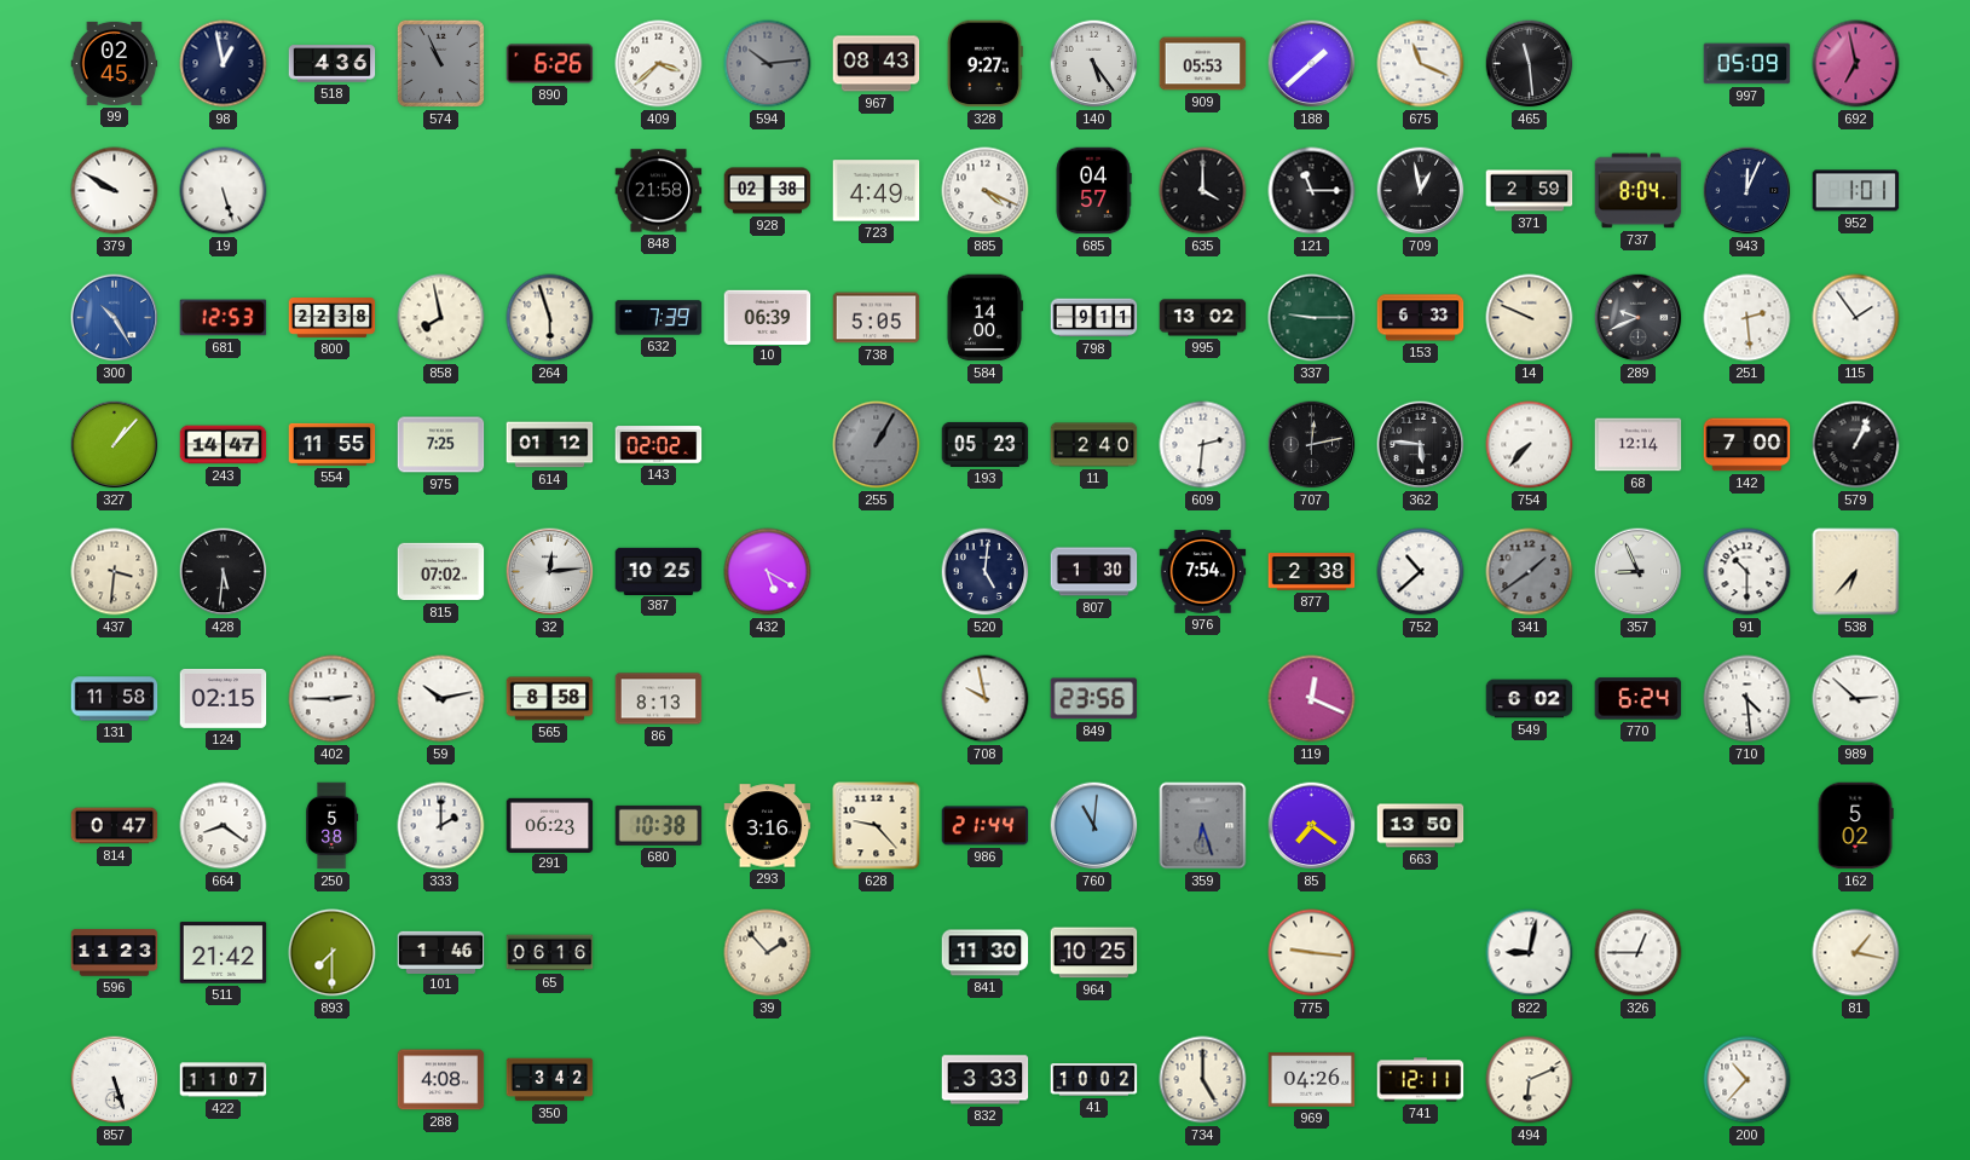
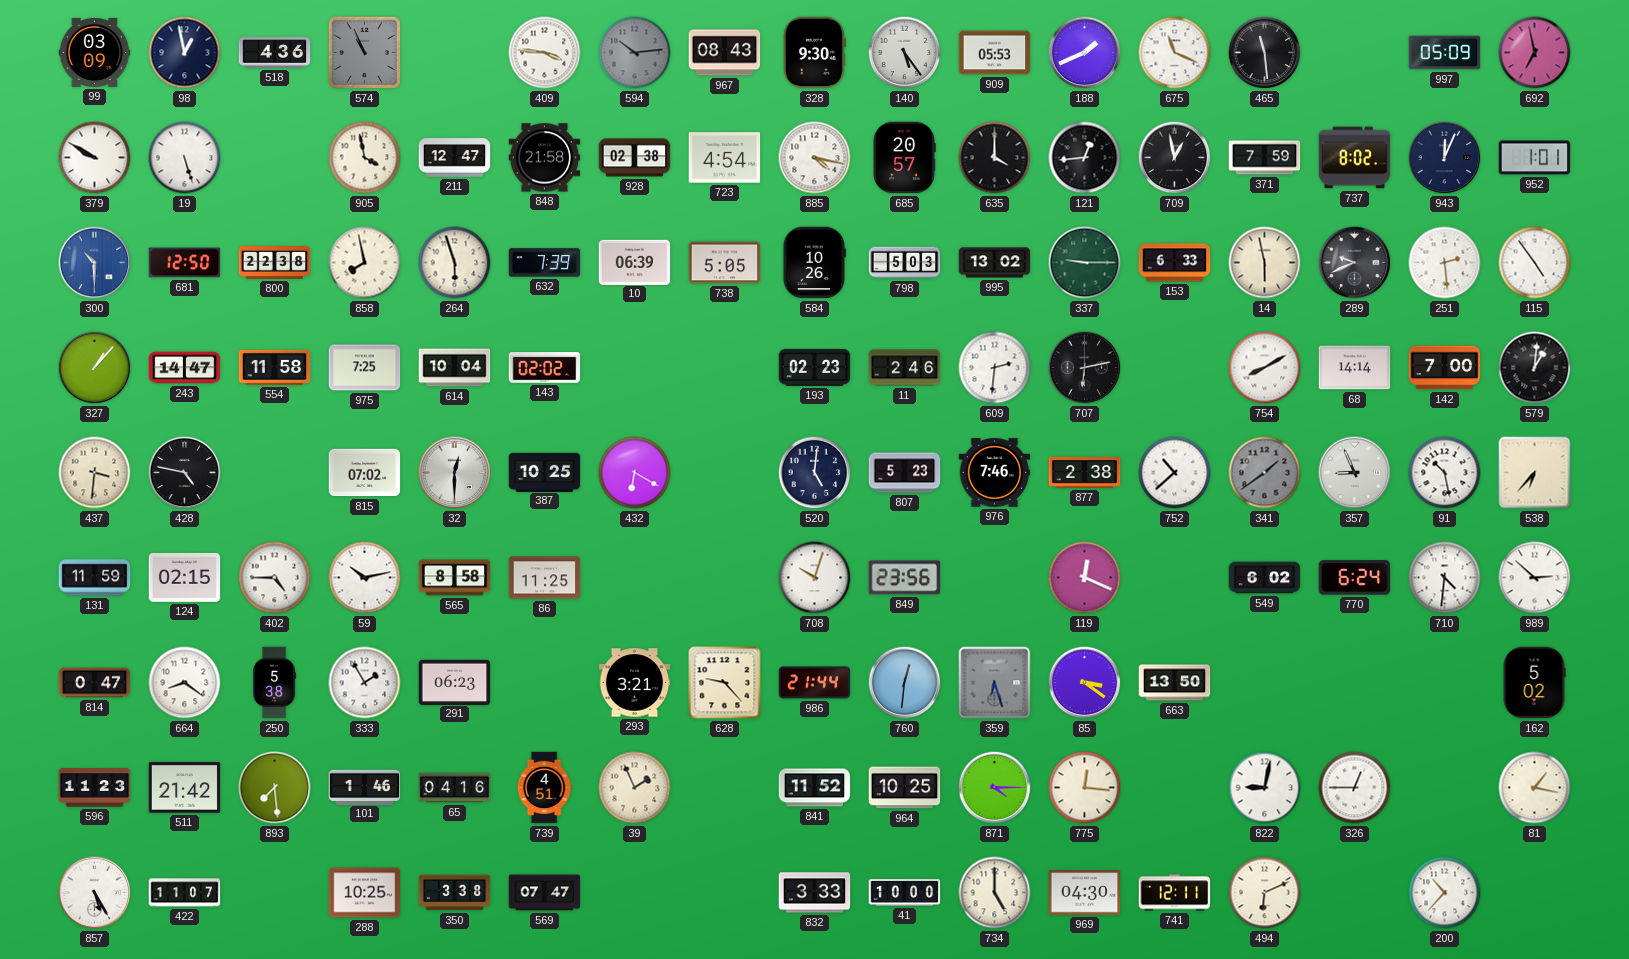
99: 02:45 -> 03:09 (95, 52)
890: 6:26 -> none (550, 64)
409: 3:38 -> 3:46 (545, 53)
328: 9:27 -> 9:30 (814, 53)
188: 1:38 -> 1:41 (1085, 53)
905: none -> 3:58 (365, 158)
211: none -> 12:47 (455, 158)
723: 4:49 -> 4:54 (725, 158)
885: 4:19 -> 4:17 (815, 158)
685: 04:57 -> 20:57 (904, 158)
121: 11:15 -> 12:44 (1085, 158)
371: 2:59 -> 7:59 (1265, 158)
737: 8:04 -> 8:02 (1355, 158)
300: 10:25 -> 10:30 (95, 263)
681: 12:53 -> 12:50 (185, 263)
584: 14:00 -> 10:26 (814, 263)
798: 9:11 -> 5:03 (905, 263)
14: 9:49 -> 5:58 (1265, 263)
115: 1:54 -> 4:54 (1535, 263)
554: 11:55 -> 11:58 (275, 367)
614: 01:12 -> 10:04 (455, 368)
255: 1:05 -> none (877, 445)
193: 05:23 -> 02:23 (815, 367)
11: 2:40 -> 2:46 (905, 368)
707: 12:13 -> 6:13 (1085, 368)
362: 5:46 -> none (1421, 445)
754: 7:37 -> 8:10 (1265, 368)
68: 12:14 -> 14:14 (1355, 368)
579: 1:04 -> 1:01 (1535, 368)
428: 5:31 -> 4:47 (185, 473)
32: 12:14 -> 12:30 (455, 473)
432: 5:20 -> 6:20 (635, 473)
807: 1:30 -> 5:23 (905, 473)
976: 7:54 -> 7:46 (995, 473)
91: 10:30 -> 10:28 (1445, 473)
131: 11:58 -> 11:59 (95, 578)
402: 2:45 -> 4:45 (275, 578)
86: 8:13 -> 11:25 (545, 578)
708: 9:58 -> 10:03 (815, 578)
710: 4:29 -> 4:31 (1445, 578)
333: 2:00 -> 1:55 (365, 683)
680: 10:38 -> none (659, 825)
293: 3:16 -> 3:21 (635, 683)
760: 11:01 -> 12:31 (905, 683)
85: 7:21 -> 3:21 (1085, 683)
893: 7:30 -> 7:29 (275, 788)
65: 06:16 -> 04:16 (455, 788)
739: none -> 4:51 (544, 788)
39: 1:53 -> 1:56 (635, 788)
841: 11:30 -> 11:52 (815, 788)
871: none -> 4:15 (995, 788)
775: 9:16 -> 12:16 (1085, 788)
857: 5:27 -> 5:25 (95, 893)
288: 4:08 -> 10:25 (365, 893)
350: 3:42 -> 3:38 (455, 893)
569: none -> 07:47 (545, 893)
41: 10:02 -> 10:00 (905, 893)
969: 04:26 -> 04:30 (1085, 893)
